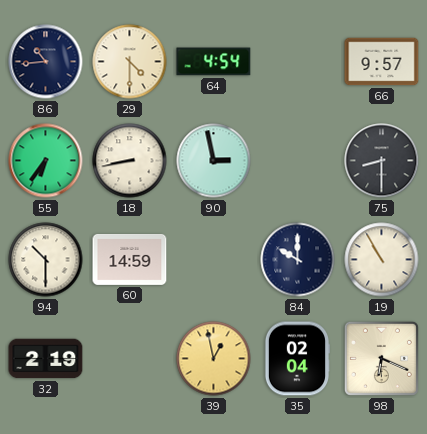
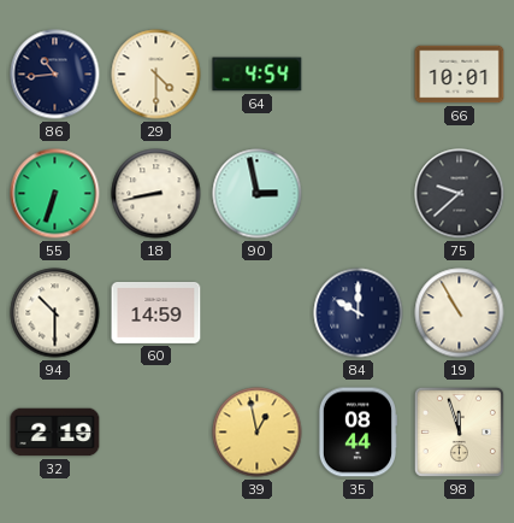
66: 9:57 -> 10:01 (460, 75)
55: 6:36 -> 6:33 (55, 194)
75: 8:30 -> 9:38 (460, 194)
35: 02:04 -> 08:44 (358, 433)
98: 6:19 -> 11:57 (459, 431)
